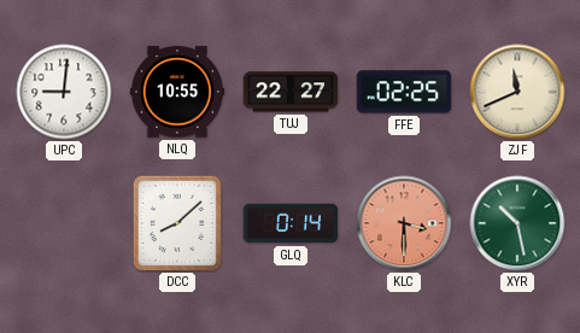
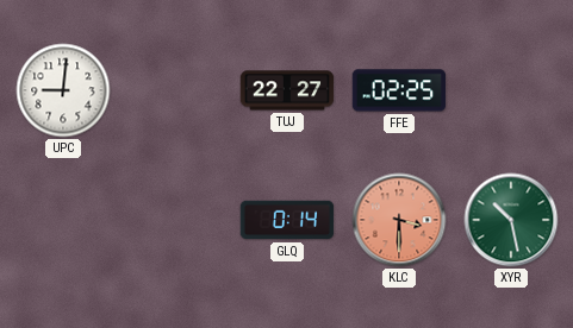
NLQ: 10:55 -> none (177, 92)
ZJF: 11:41 -> none (517, 92)
DCC: 8:08 -> none (177, 223)
